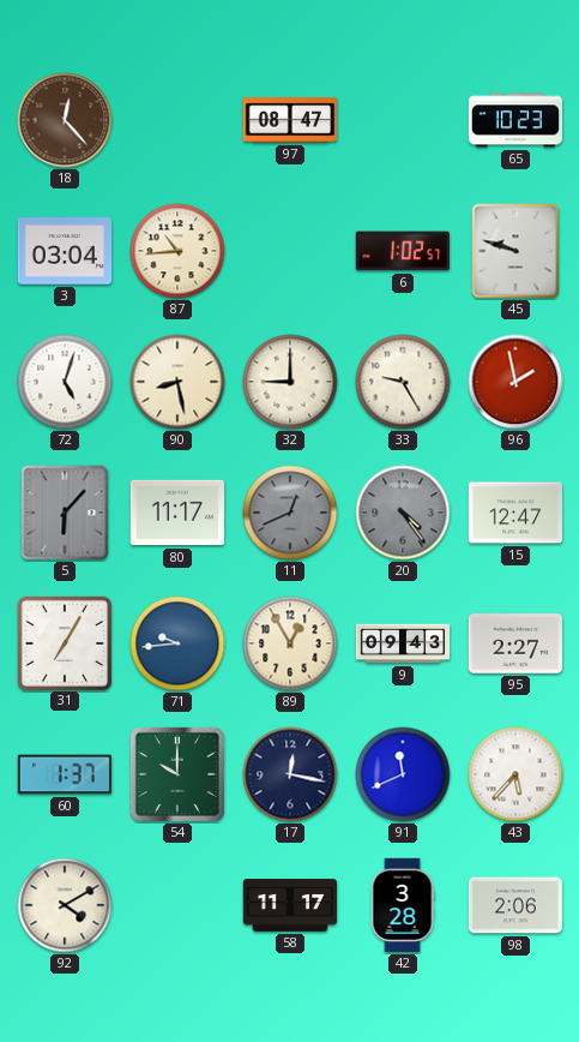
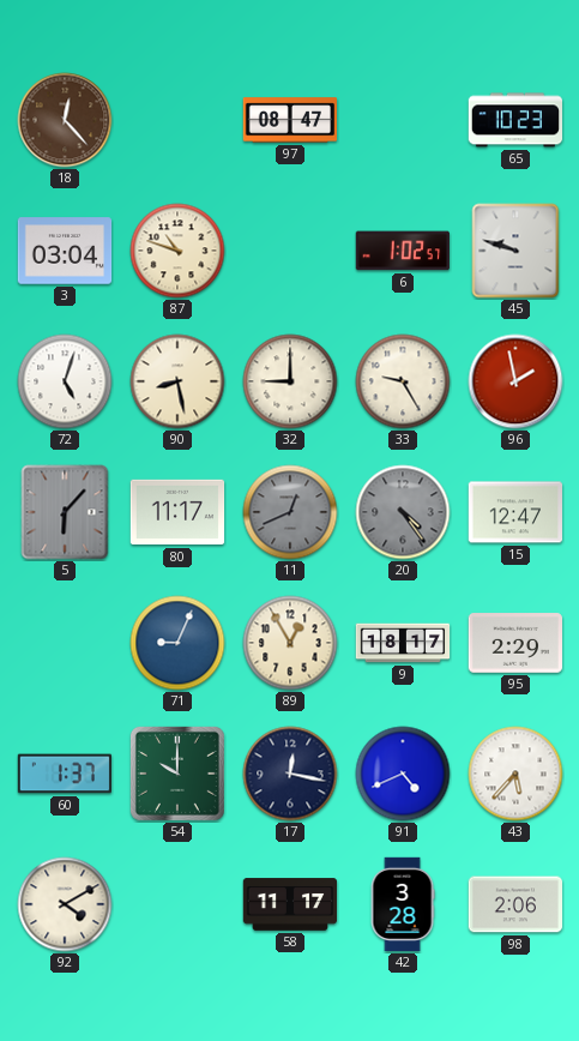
87: 10:44 -> 10:48 (177, 251)
31: 7:05 -> none (64, 642)
71: 9:44 -> 9:04 (177, 643)
9: 09:43 -> 18:17 (403, 643)
95: 2:27 -> 2:29 (514, 643)
91: 11:41 -> 4:41 (403, 774)
